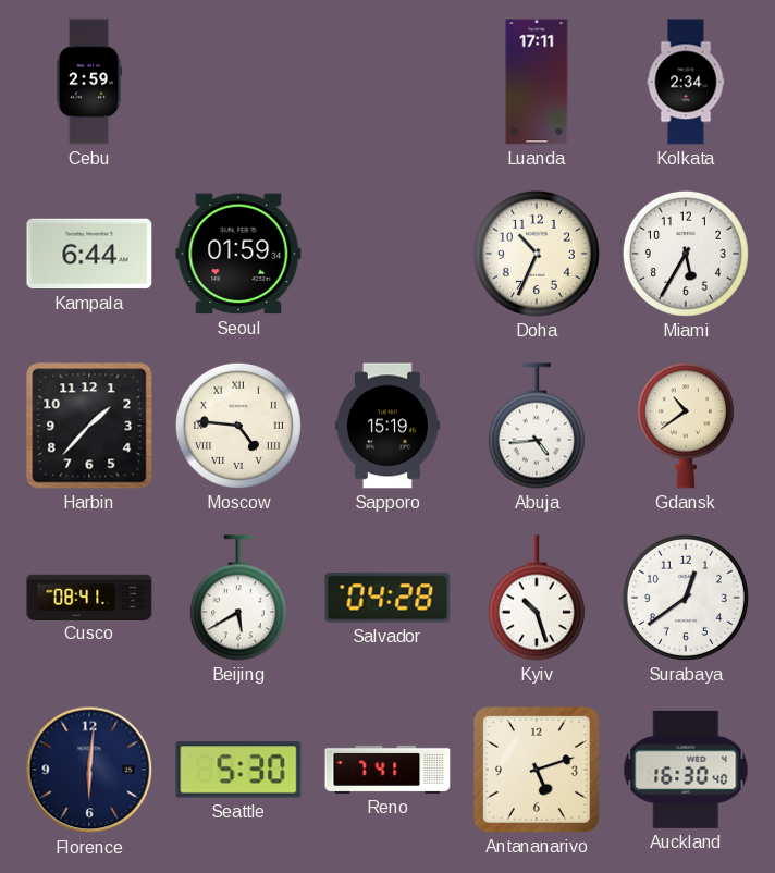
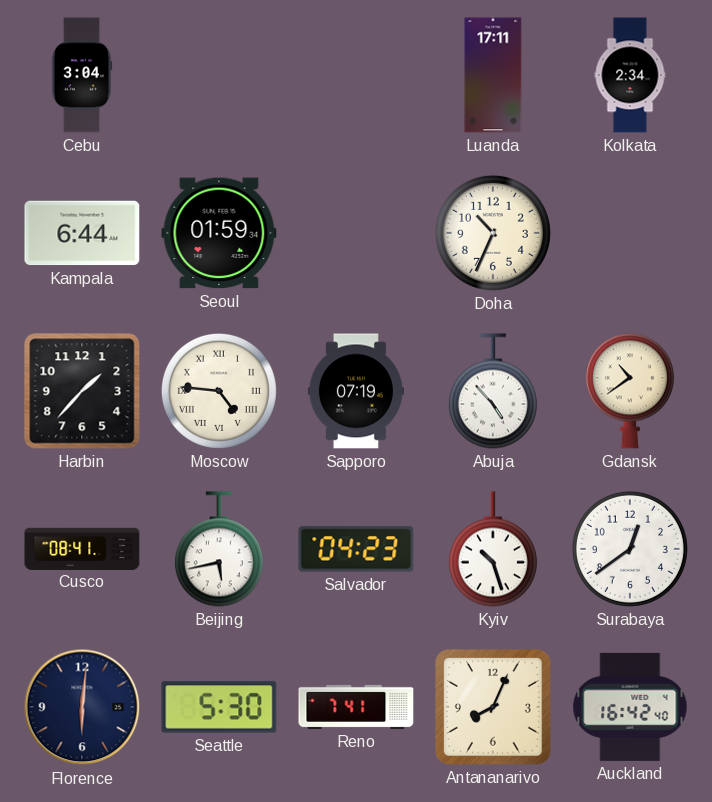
Cebu: 2:59 -> 3:04 (82, 75)
Miami: 5:35 -> none (686, 254)
Sapporo: 15:19 -> 07:19 (356, 391)
Abuja: 4:44 -> 4:53 (493, 391)
Beijing: 5:40 -> 5:43 (219, 549)
Salvador: 04:28 -> 04:23 (356, 549)
Antananarivo: 5:12 -> 8:04 (493, 707)
Auckland: 16:30 -> 16:42 (630, 707)
